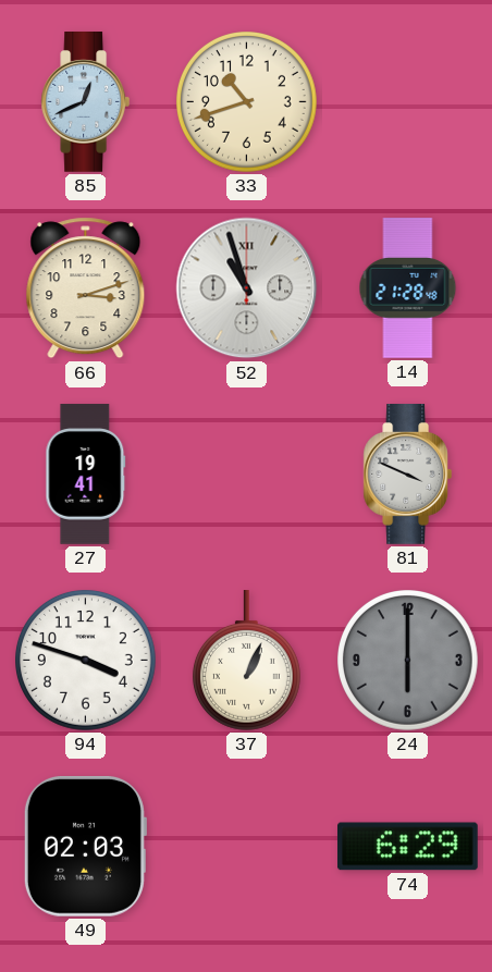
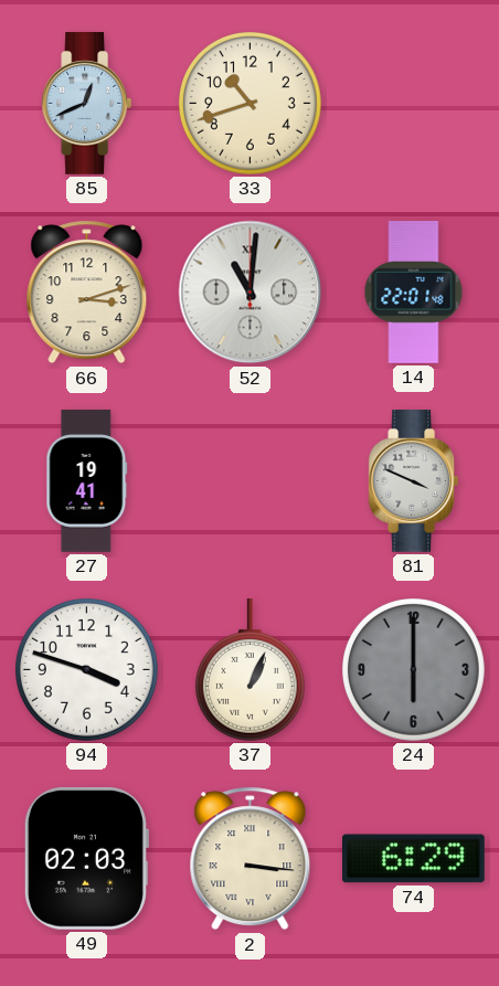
52: 10:57 -> 11:01 (251, 293)
14: 21:28 -> 22:01 (414, 293)
2: none -> 3:16 (251, 859)
